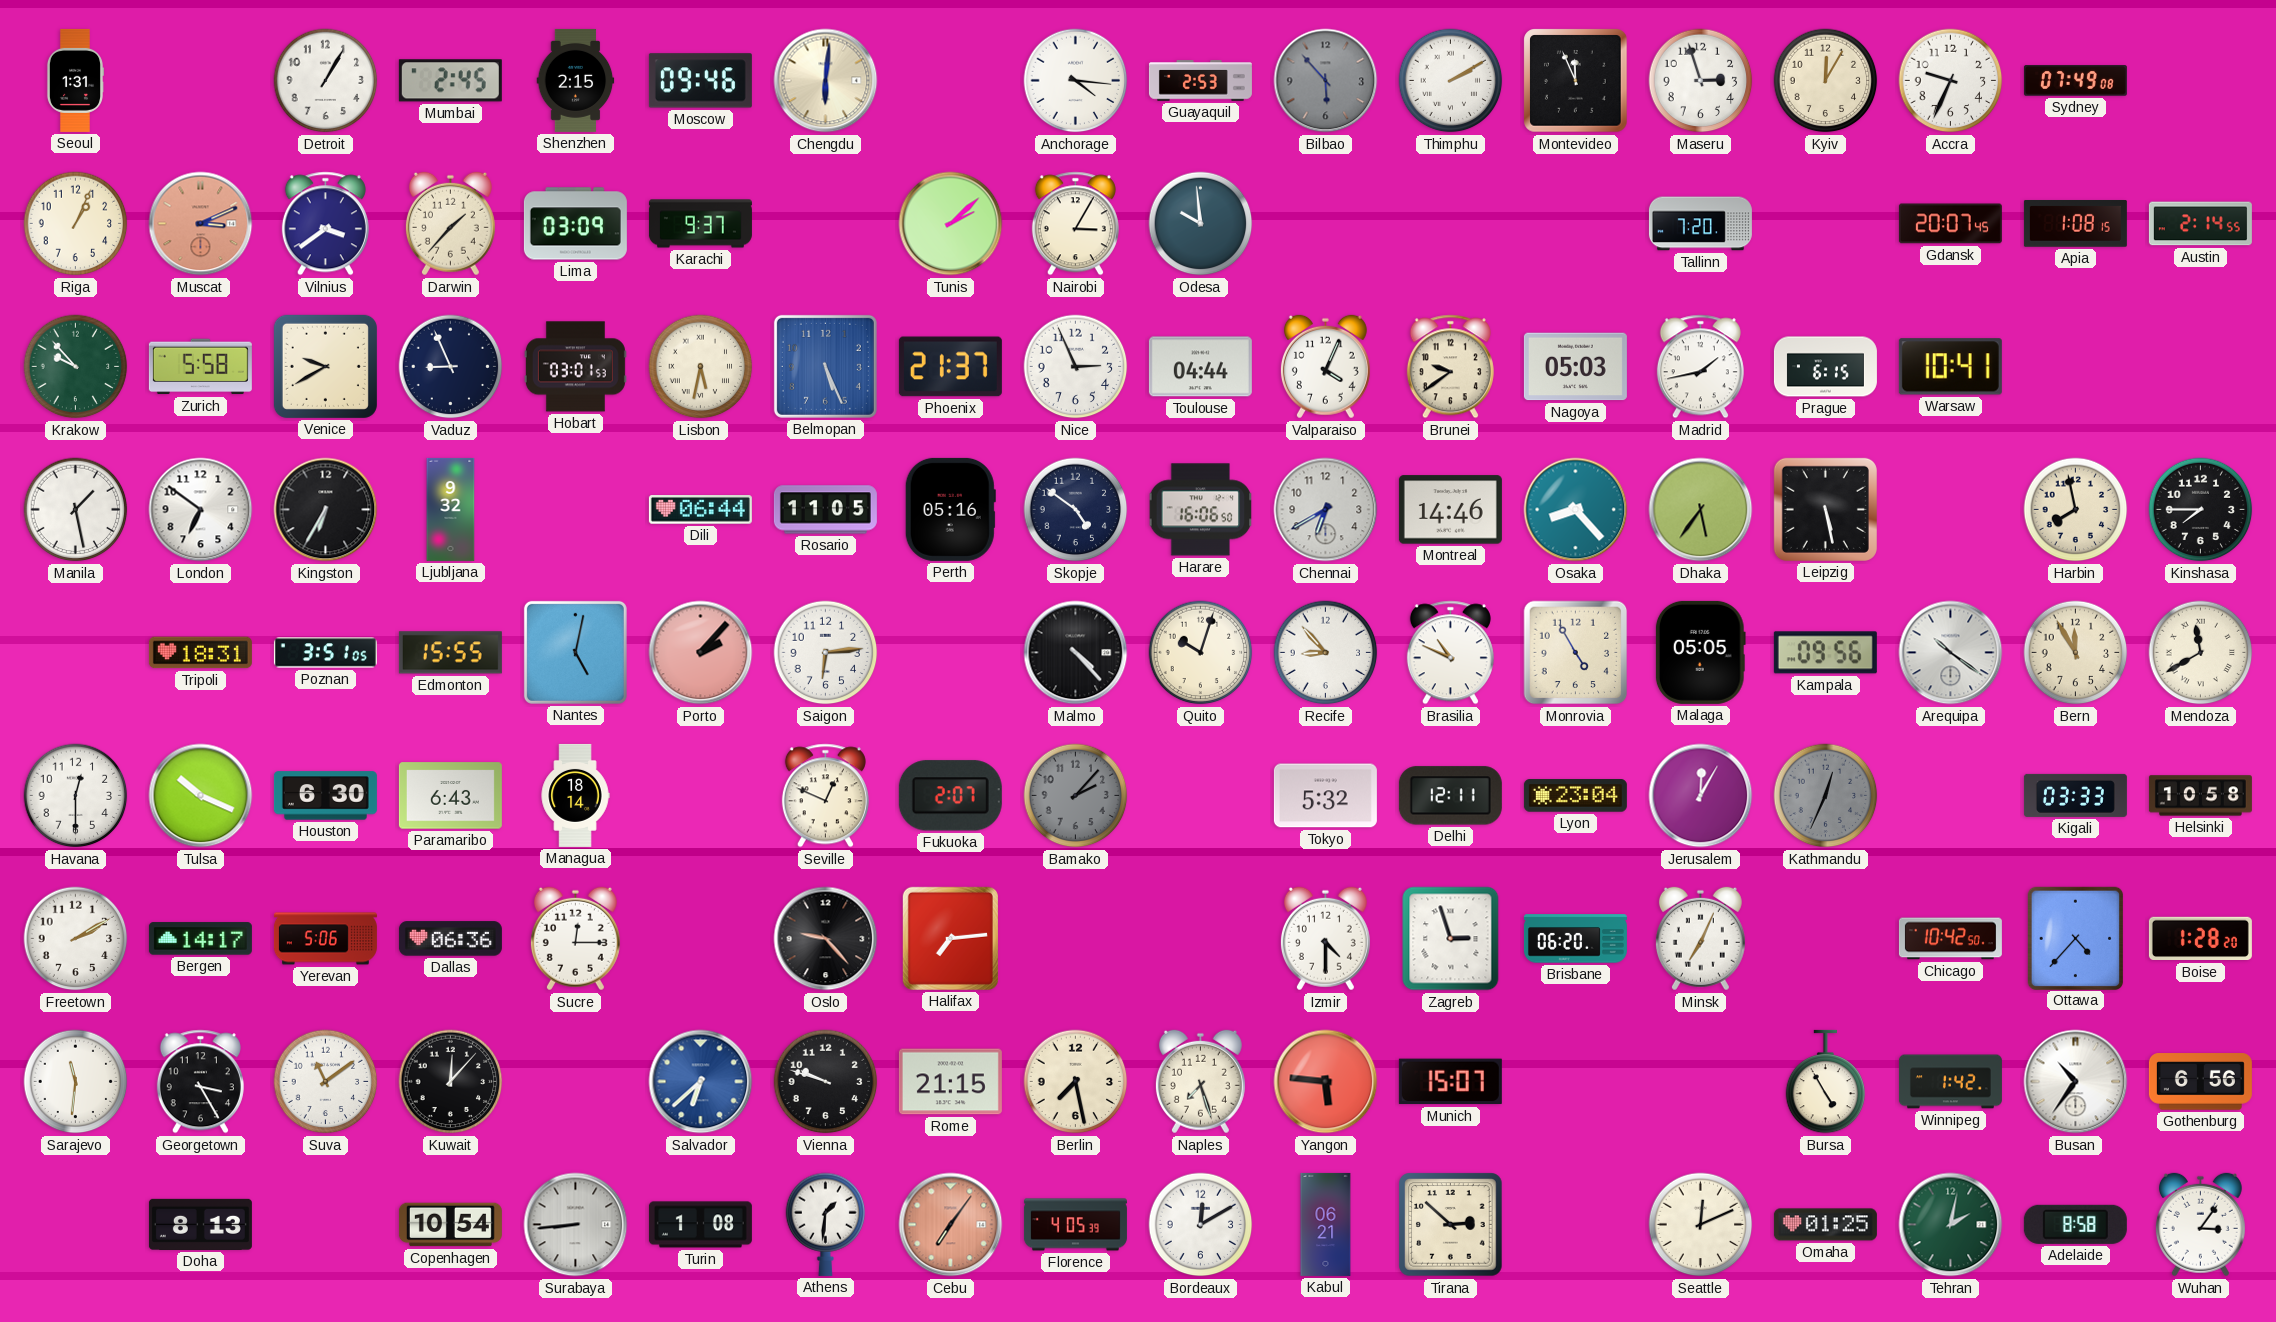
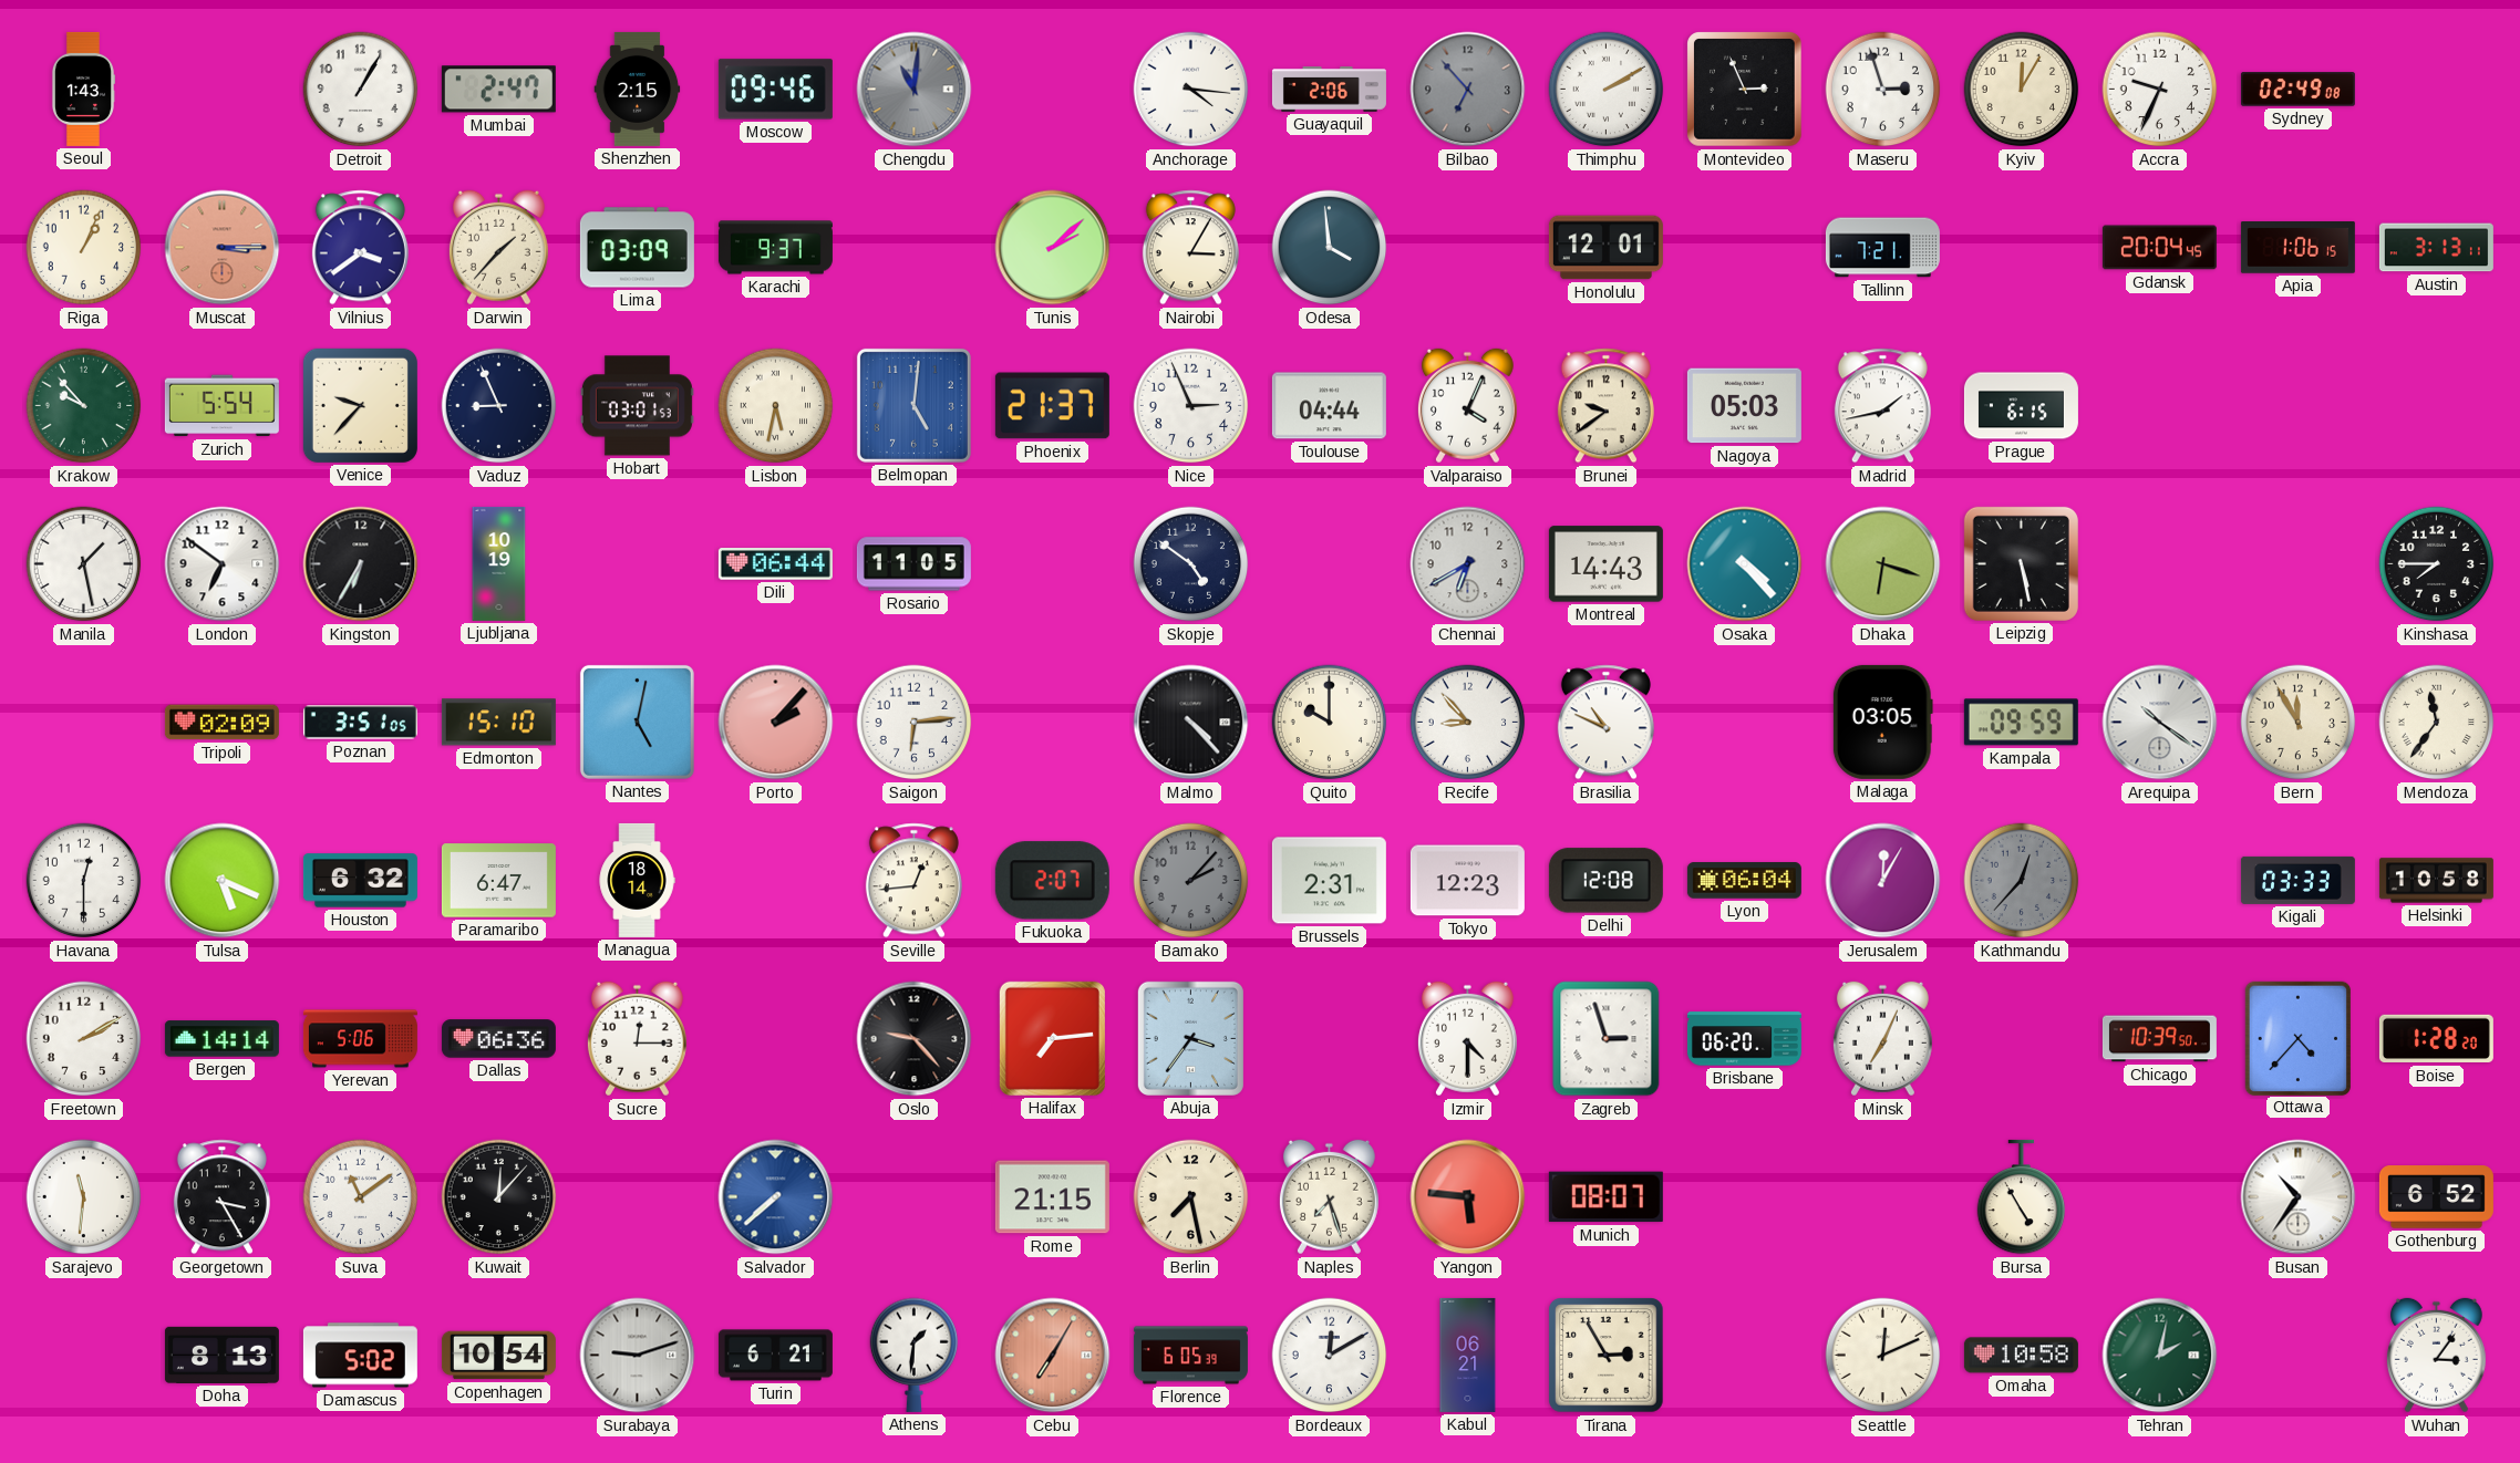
Seoul: 1:31 -> 1:43 (82, 89)
Mumbai: 2:45 -> 2:47 (498, 90)
Chengdu: 6:01 -> 11:01 (915, 90)
Chengdu dial: cream -> grey (915, 90)
Guayaquil: 2:53 -> 2:06 (1329, 90)
Bilbao: 5:53 -> 6:53 (1468, 90)
Montevideo: 11:56 -> 2:56 (1745, 90)
Sydney: 07:49 -> 02:49 (2297, 90)
Muscat: 3:11 -> 3:15 (223, 248)
Odesa: 9:59 -> 3:59 (1330, 248)
Honolulu: none -> 12:01 (1605, 248)
Tallinn: 7:20 -> 7:21 (1882, 248)
Gdansk: 20:07 -> 20:04 (2159, 248)
Apia: 1:08 -> 1:06 (2297, 248)
Austin: 2:14 -> 3:13 (2436, 248)
Zurich: 5:58 -> 5:54 (221, 406)
Venice: 9:40 -> 9:37 (360, 405)
Belmopan: 5:26 -> 5:01 (913, 405)
Warsaw: 10:41 -> none (1950, 367)
Ljubljana: 9:32 -> 10:19 (499, 563)
Perth: 05:16 -> none (950, 509)
Harare: 16:06 -> none (1201, 510)
Montreal: 14:46 -> 14:43 (1605, 564)
Osaka: 8:23 -> 4:23 (1745, 564)
Dhaka: 5:36 -> 6:18 (1883, 564)
Harbin: 7:58 -> none (2076, 510)
Tripoli: 18:31 -> 02:09 (221, 723)
Edmonton: 15:55 -> 15:10 (498, 723)
Quito: 10:03 -> 10:00 (1330, 723)
Monrovia: 4:55 -> none (1576, 653)
Malaga: 05:05 -> 03:05 (1882, 722)
Kampala: 09:56 -> 09:59 (2021, 723)
Mendoza: 11:40 -> 11:36 (2437, 723)
Tulsa: 10:19 -> 5:19 (223, 881)
Houston: 6:30 -> 6:32 (360, 881)
Paramaribo: 6:43 -> 6:47 (498, 881)
Seville: 12:49 -> 12:44 (913, 881)
Brussels: none -> 2:31 (1329, 881)
Tokyo: 5:32 -> 12:23 (1467, 881)
Delhi: 12:11 -> 12:08 (1605, 881)
Lyon: 23:04 -> 06:04 (1744, 881)
Kathmandu: 12:34 -> 12:37 (2022, 881)
Bergen: 14:17 -> 14:14 (221, 1039)
Abuja: none -> 3:36 (1190, 1038)
Chicago: 10:42 -> 10:39 (2159, 1039)
Salvador: 6:38 -> 7:38 (776, 1197)
Vienna: 9:48 -> none (826, 1082)
Munich: 15:07 -> 08:07 (1605, 1197)
Winnipeg: 1:42 -> none (1950, 1082)
Gothenburg: 6:56 -> 6:52 (2436, 1197)
Damascus: none -> 5:02 (360, 1356)
Surabaya: 8:44 -> 9:12 (638, 1356)
Turin: 1:08 -> 6:21 (775, 1356)
Cebu: 7:06 -> 7:05 (1053, 1356)
Florence: 4:05 -> 6:05 (1190, 1356)
Tirana: 2:52 -> 2:55 (1607, 1356)
Omaha: 01:25 -> 10:58 (2021, 1356)
Adelaide: 8:58 -> none (2075, 1224)
